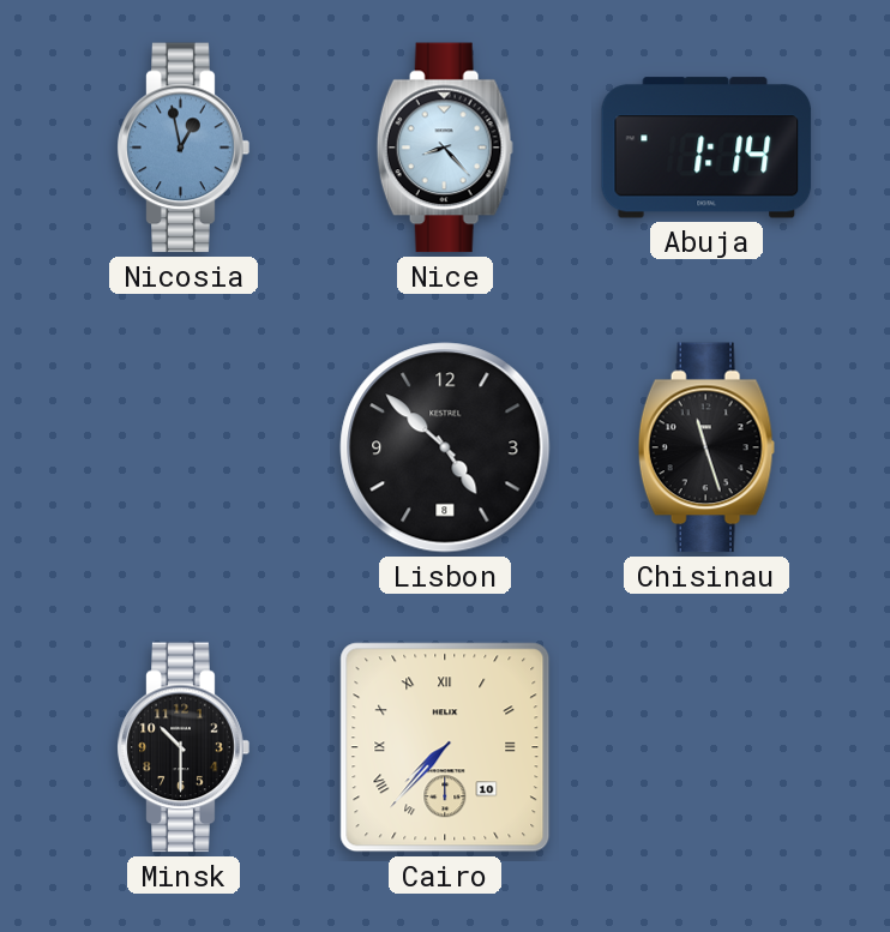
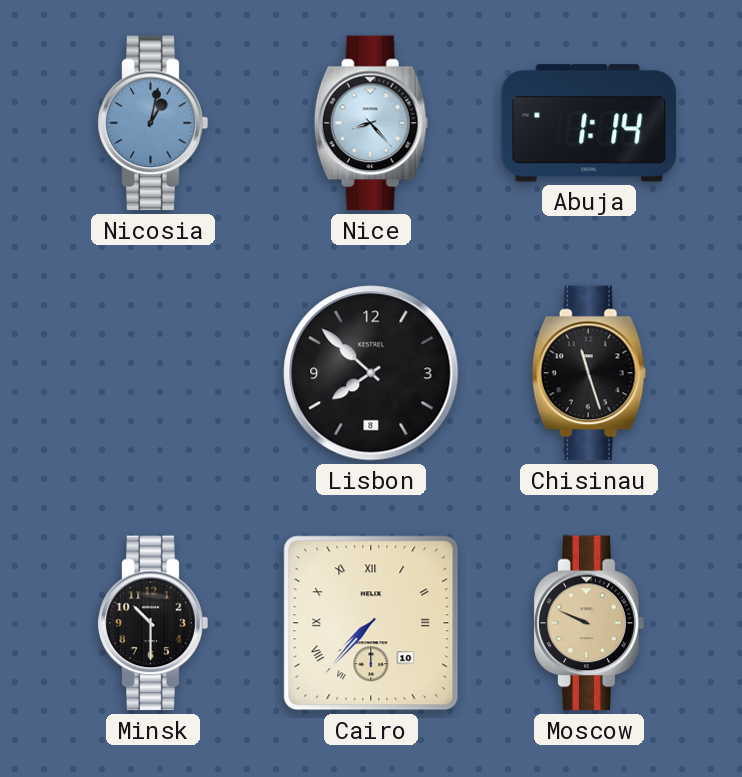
Nicosia: 12:58 -> 1:02 (153, 123)
Lisbon: 4:52 -> 7:52 (371, 373)
Moscow: none -> 9:49 (589, 623)
